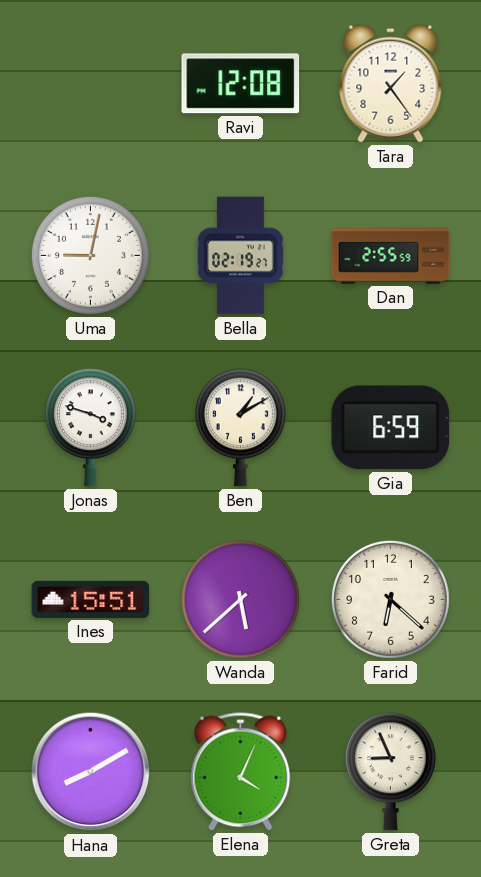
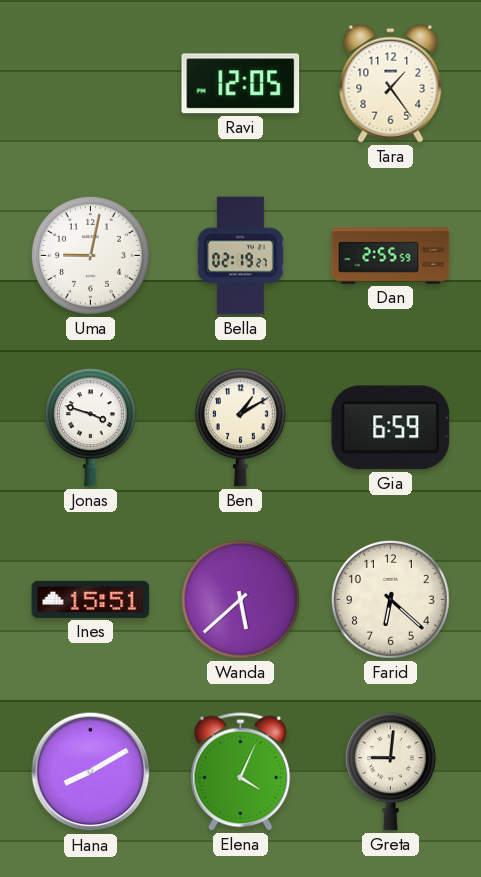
Ravi: 12:08 -> 12:05 (241, 84)
Greta: 8:56 -> 9:01 (390, 772)
